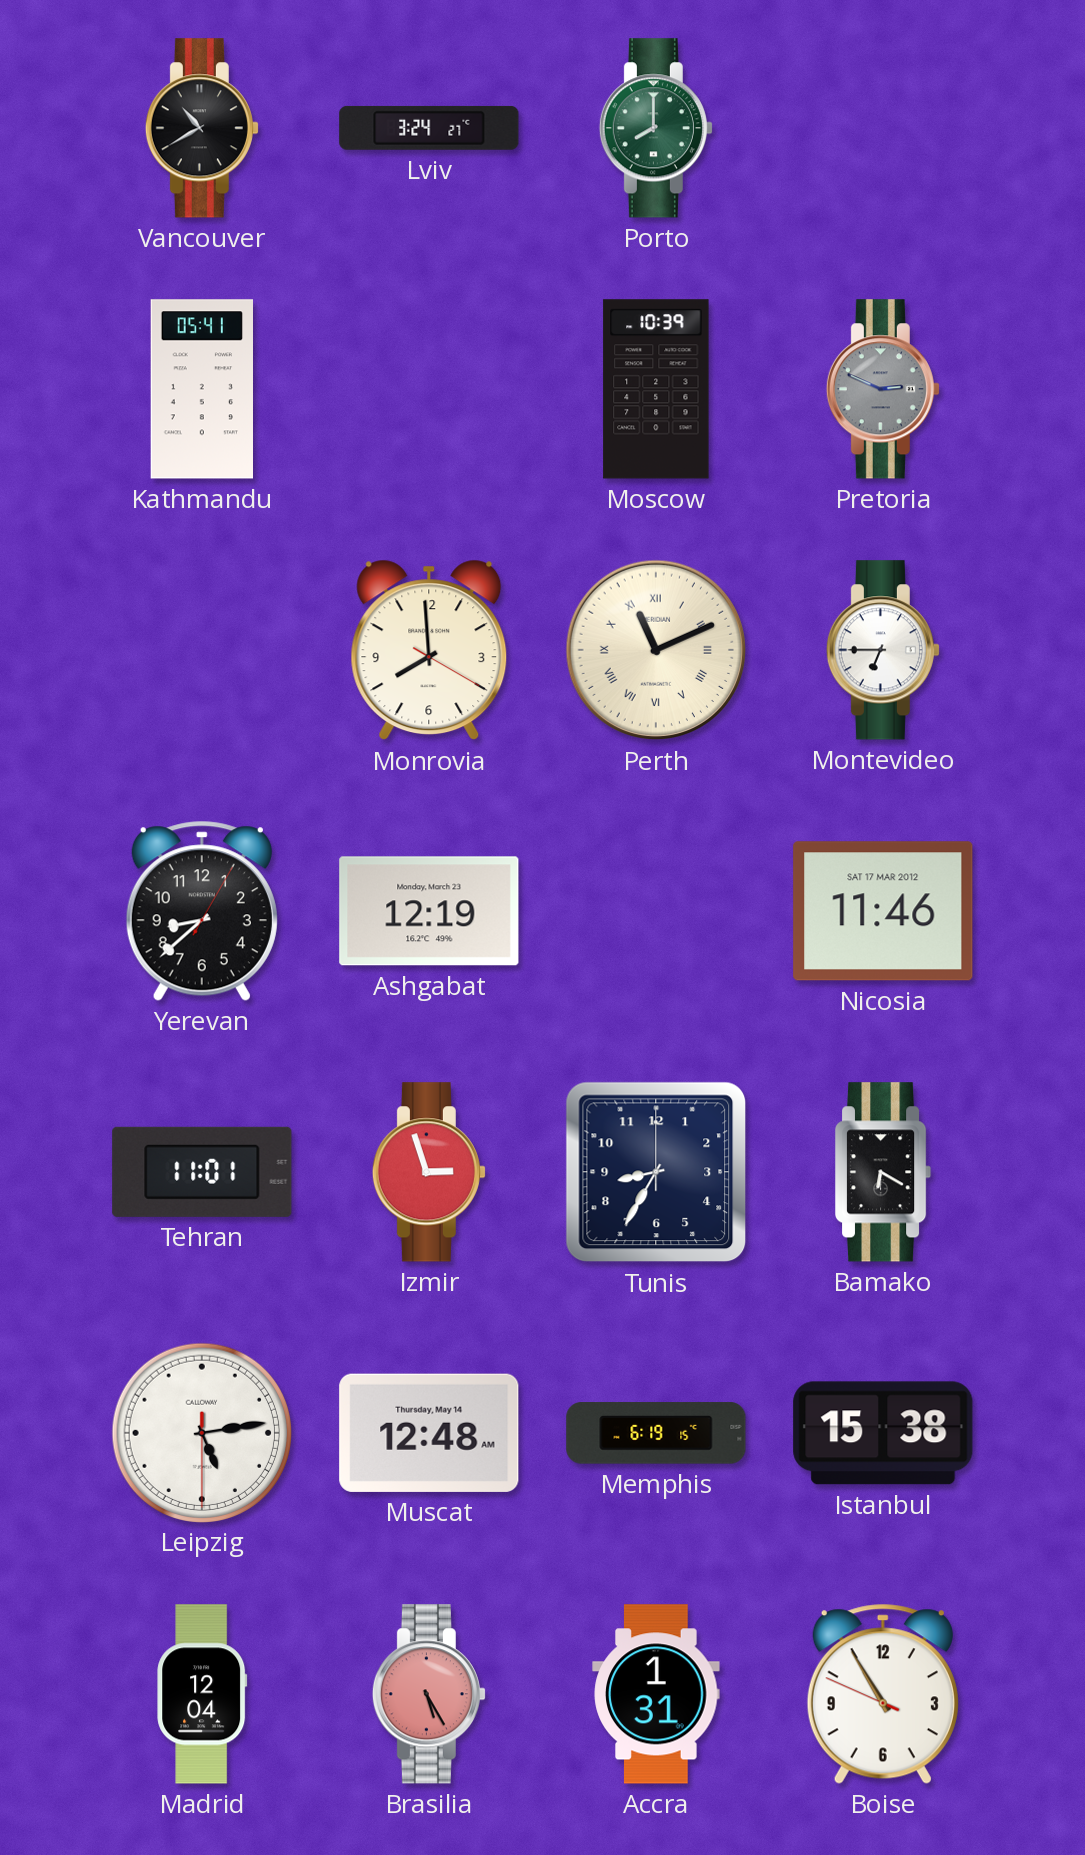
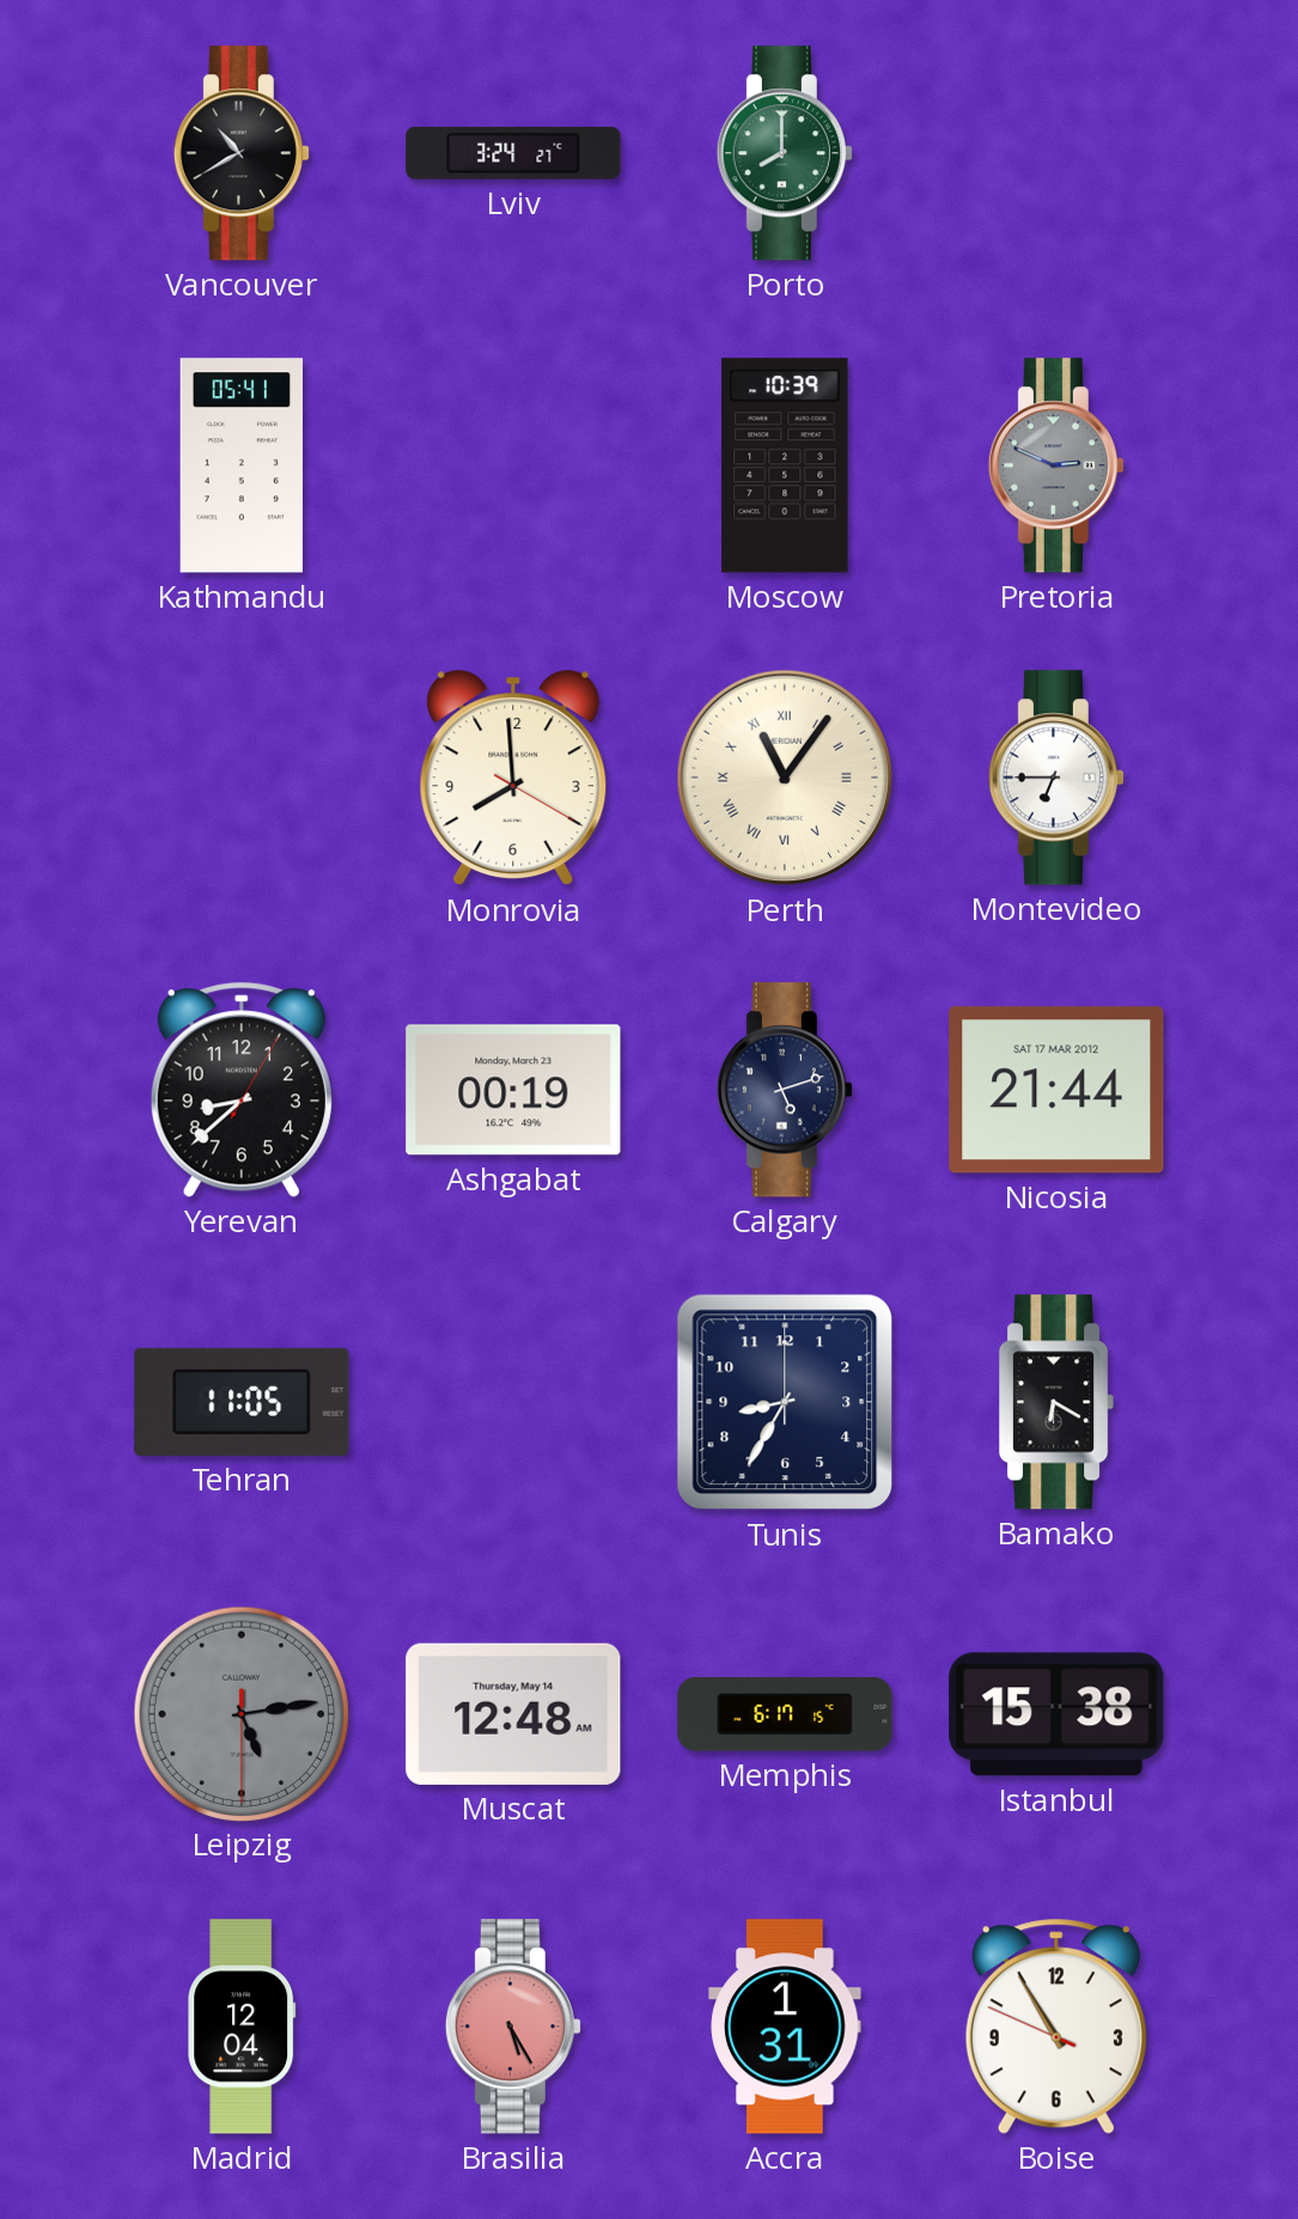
Perth: 11:11 -> 11:06 (785, 778)
Ashgabat: 12:19 -> 00:19 (513, 1090)
Calgary: none -> 5:12 (785, 1090)
Nicosia: 11:46 -> 21:44 (1056, 1090)
Tehran: 11:01 -> 11:05 (242, 1402)
Izmir: 2:57 -> none (429, 1172)
Leipzig dial: white -> grey (240, 1713)
Memphis: 6:19 -> 6:17 (785, 1714)
